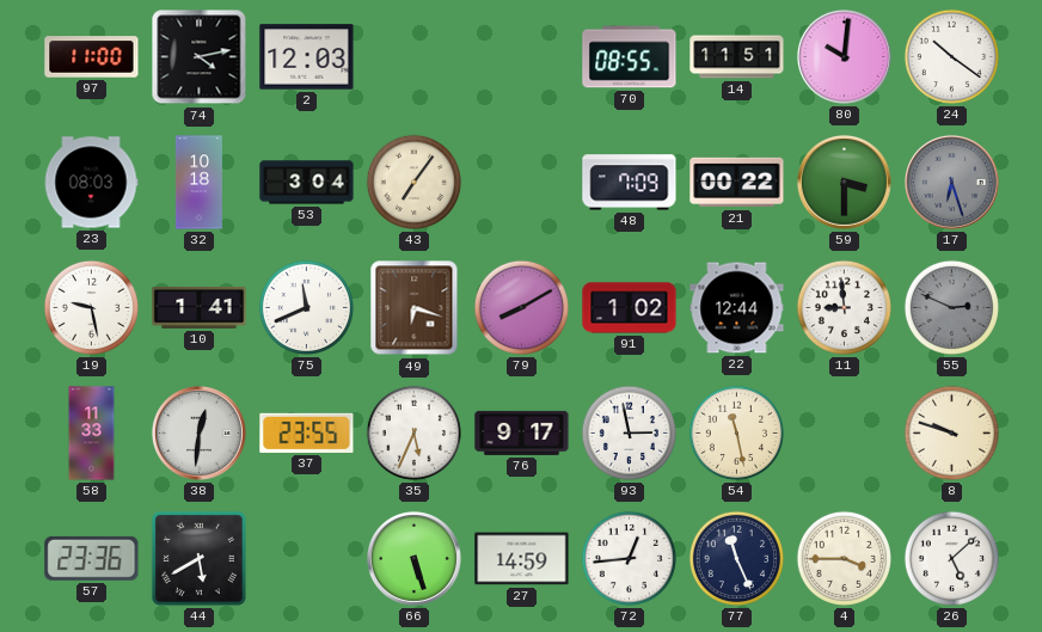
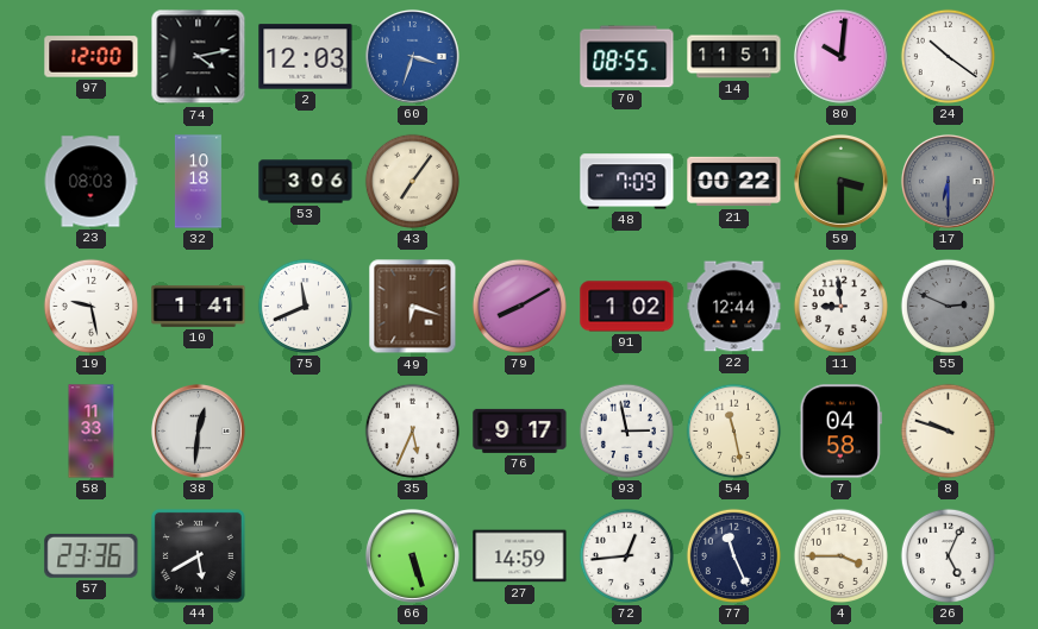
97: 11:00 -> 12:00 (92, 57)
60: none -> 3:33 (412, 56)
53: 3:04 -> 3:06 (306, 182)
17: 6:27 -> 6:30 (948, 181)
37: 23:55 -> none (307, 432)
7: none -> 04:58 (840, 432)
26: 5:08 -> 5:04 (948, 555)
